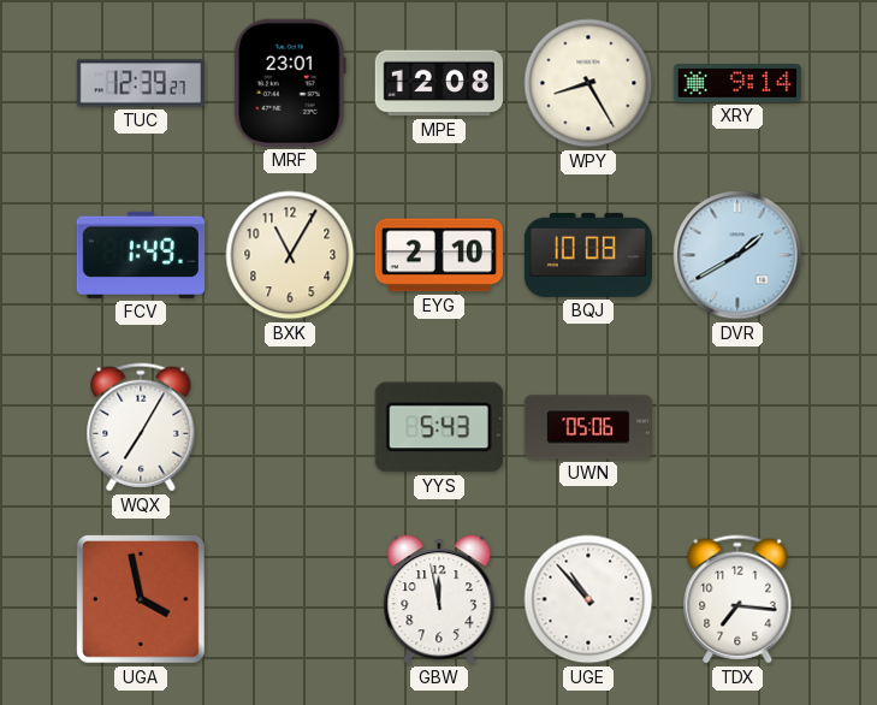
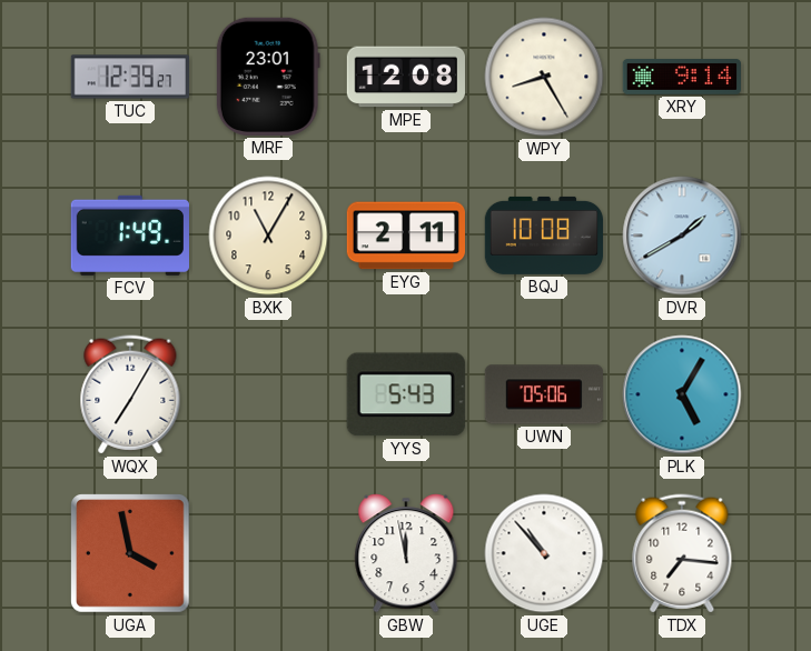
EYG: 2:10 -> 2:11 (405, 236)
PLK: none -> 5:05 (682, 394)
